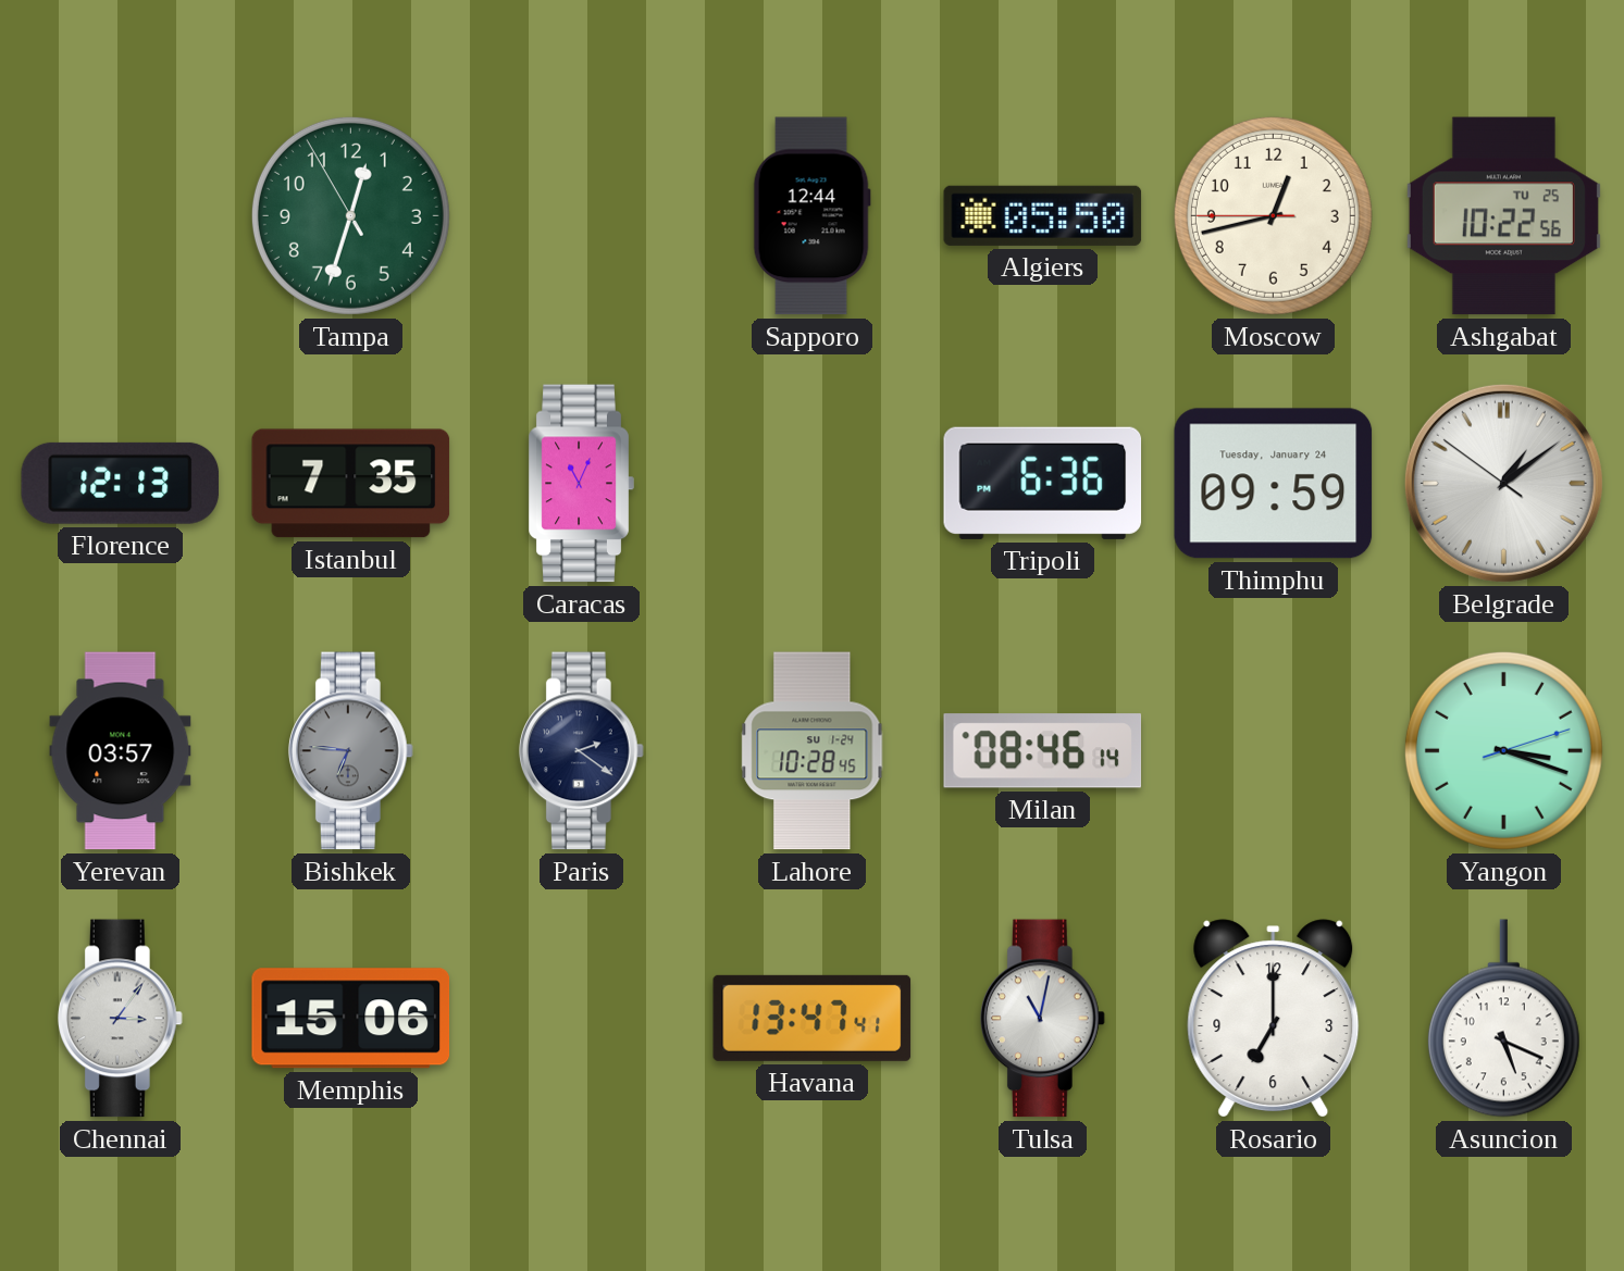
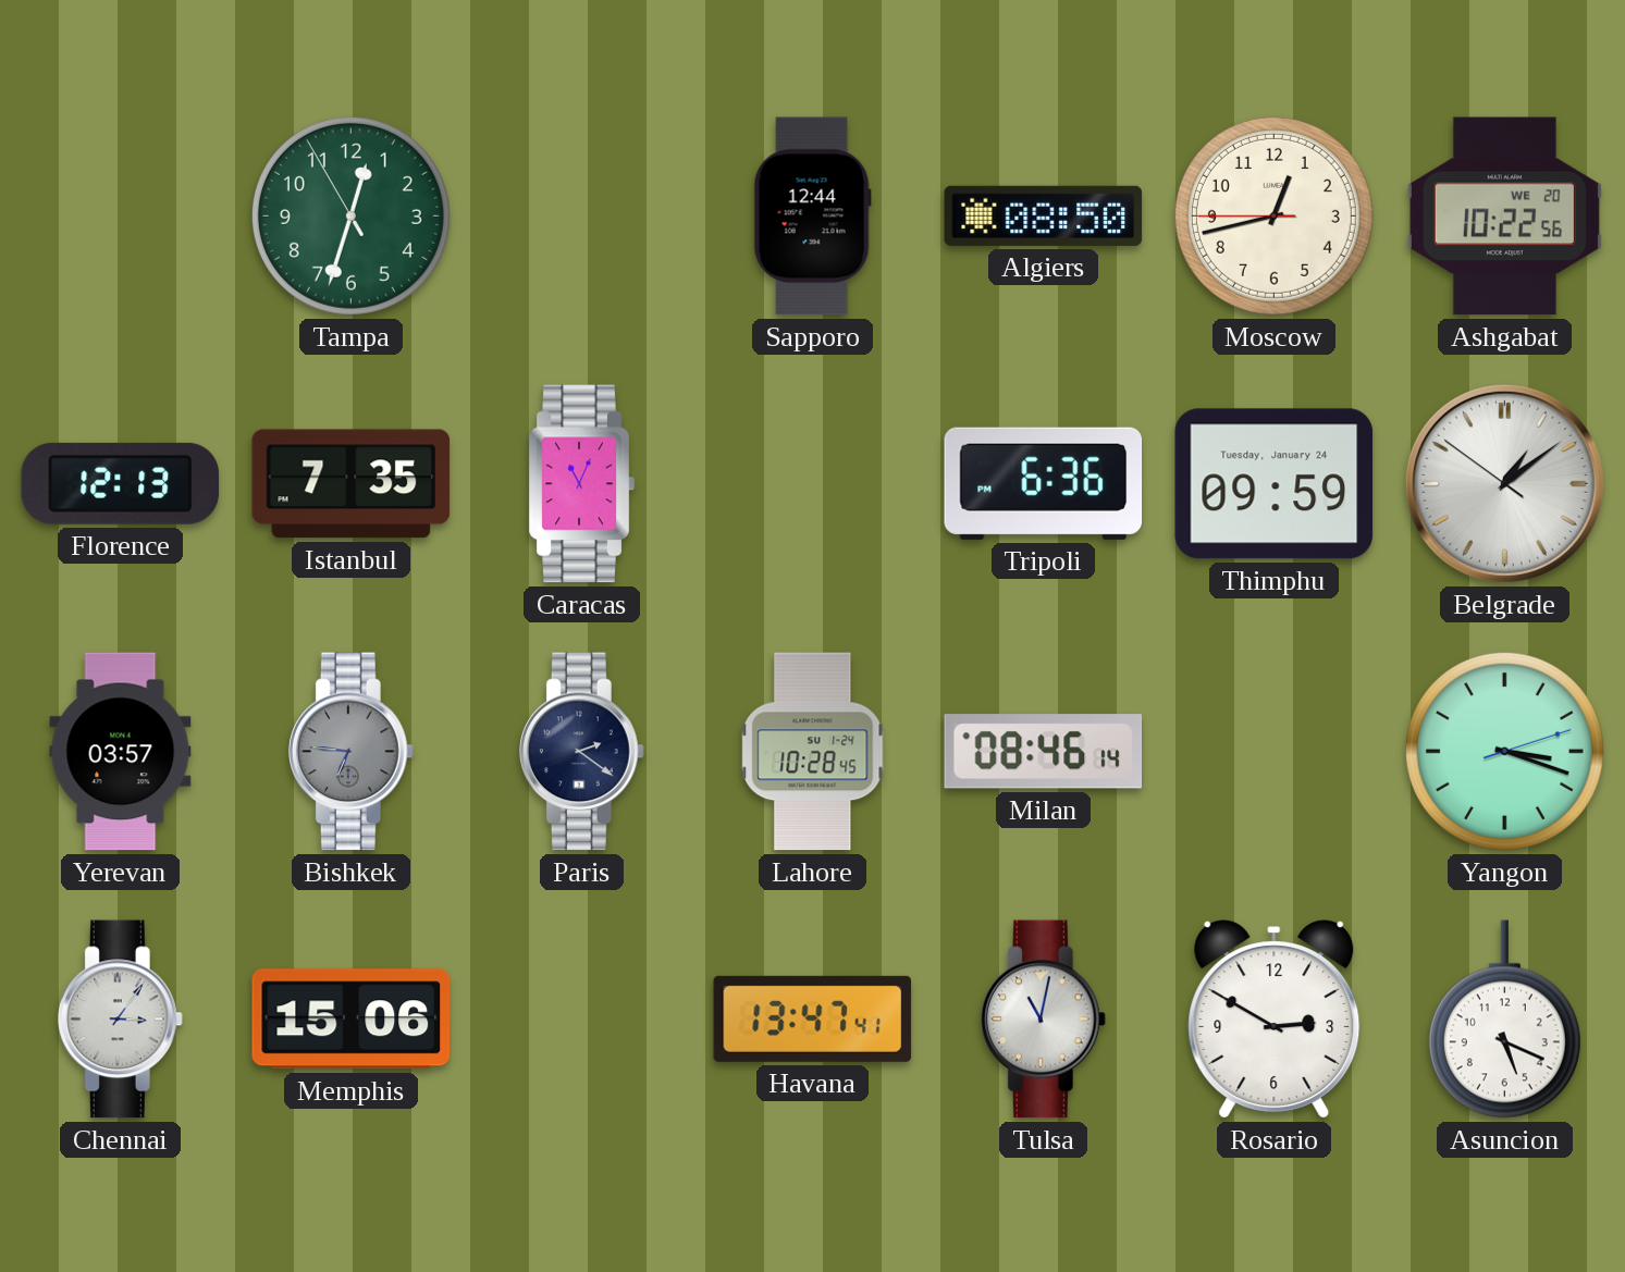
Algiers: 05:50 -> 08:50 (1044, 215)
Ashgabat date: TU 25 -> WE 20 (1504, 217)
Rosario: 7:00 -> 2:50 (1275, 1020)
